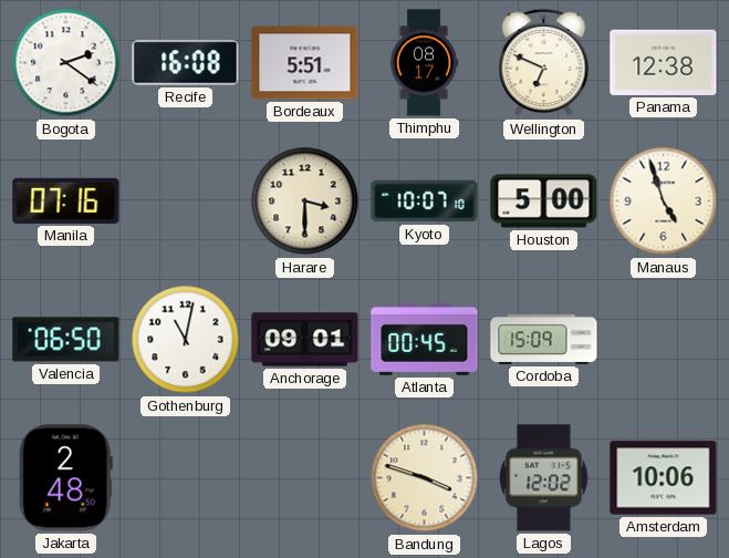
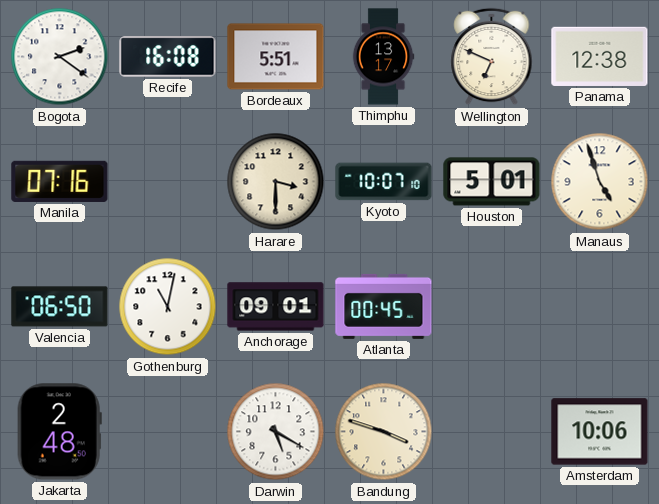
Thimphu: 08:17 -> 13:17 (383, 57)
Houston: 5:00 -> 5:01 (492, 182)
Cordoba: 15:09 -> none (544, 339)
Darwin: none -> 5:20 (276, 432)
Lagos: 12:02 -> none (544, 478)
